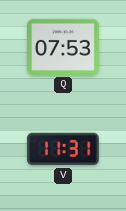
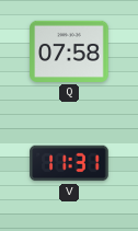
Q: 07:53 -> 07:58 (69, 51)
